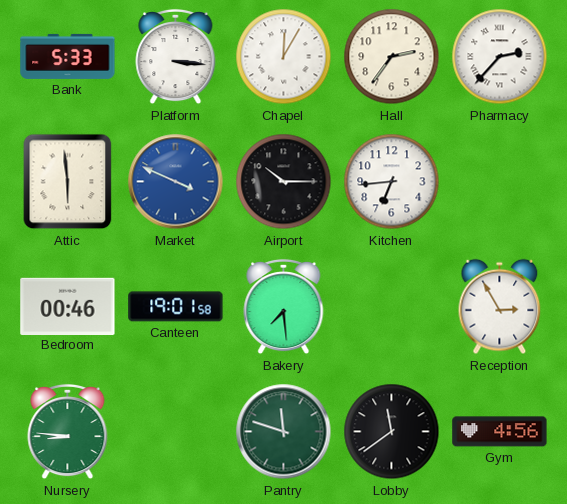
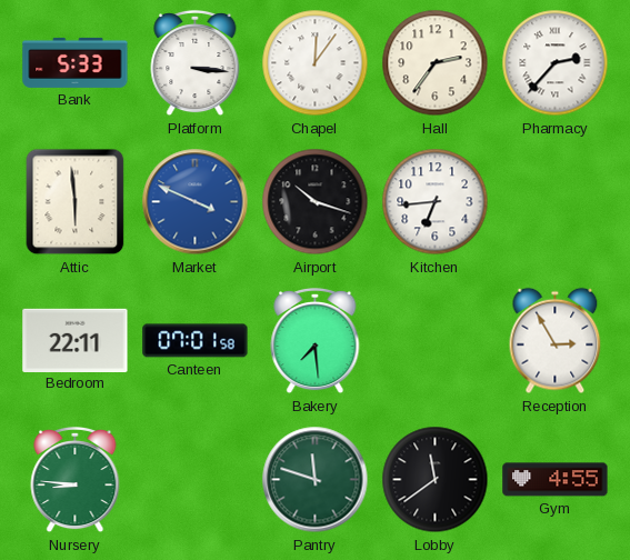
Chapel: 12:05 -> 12:06 (316, 63)
Airport: 10:15 -> 10:18 (316, 202)
Bedroom: 00:46 -> 22:11 (76, 340)
Canteen: 19:01 -> 07:01 (196, 341)
Gym: 4:56 -> 4:55 (556, 480)
